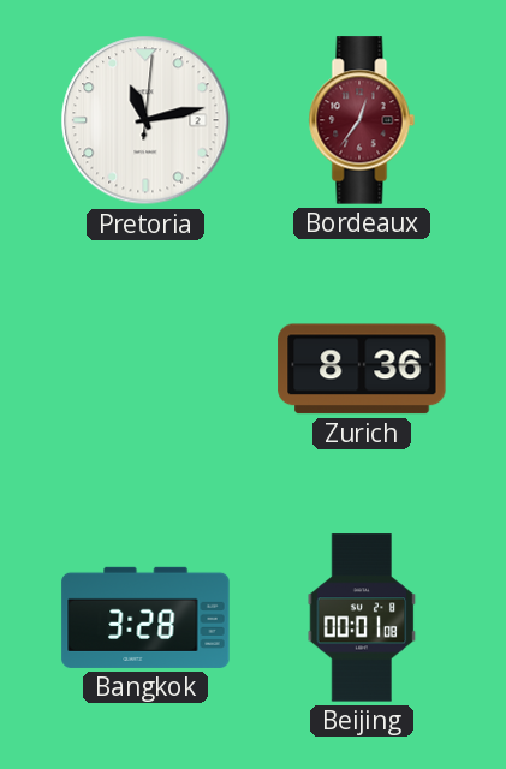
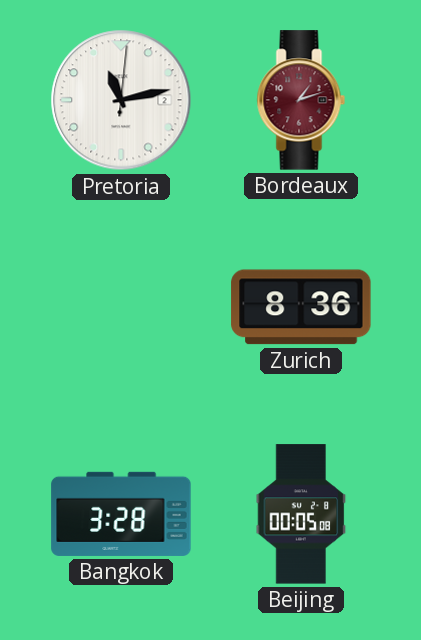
Bordeaux: 12:36 -> 1:12 (301, 100)
Beijing: 00:01 -> 00:05 (301, 514)
